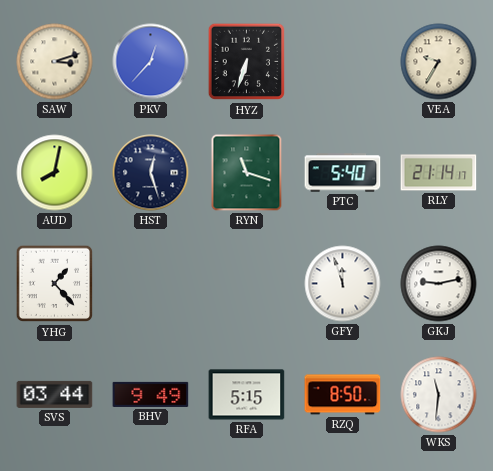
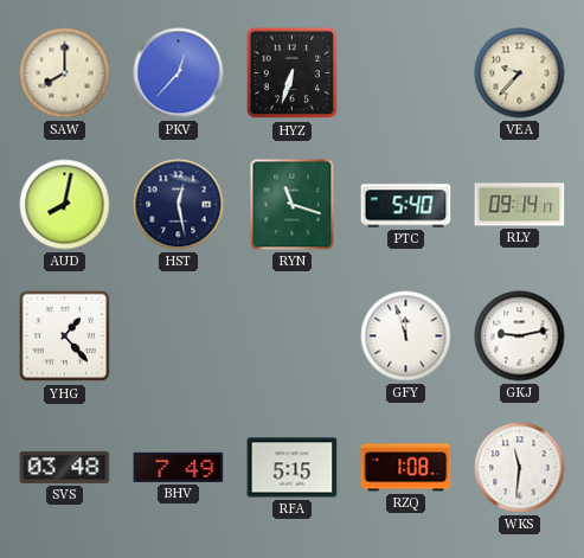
SAW: 3:12 -> 8:00 (65, 73)
VEA: 9:35 -> 9:37 (520, 73)
HST: 12:27 -> 12:28 (179, 205)
RLY: 21:14 -> 09:14 (520, 205)
SVS: 03:44 -> 03:48 (65, 467)
BHV: 9:49 -> 7:49 (179, 467)
RZQ: 8:50 -> 1:08 (406, 468)
